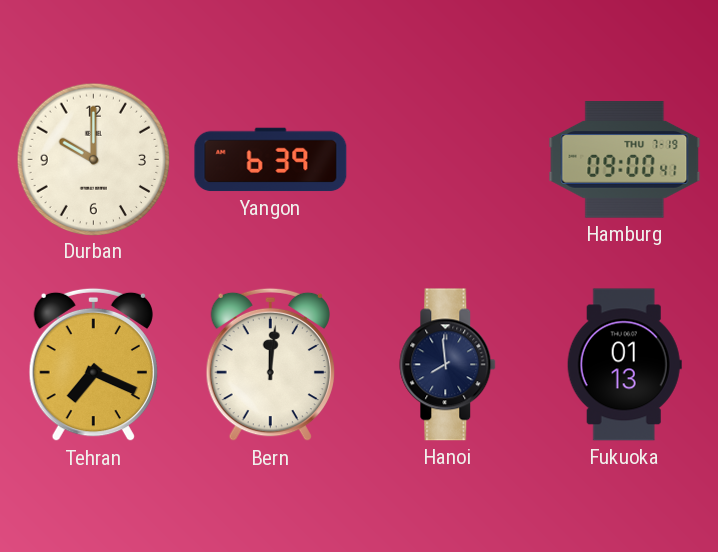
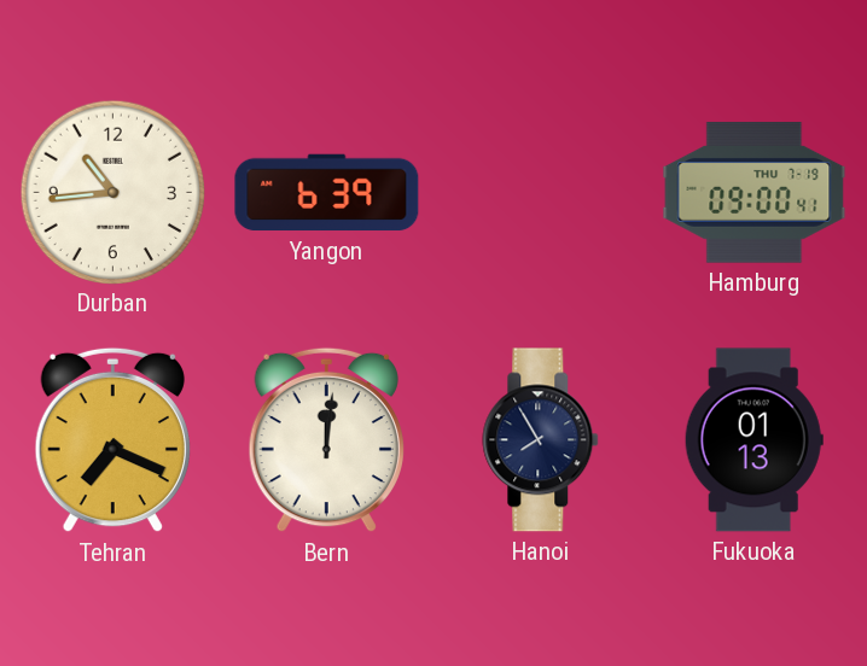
Durban: 10:00 -> 10:44 (112, 192)
Hanoi: 7:59 -> 7:55 (541, 440)
